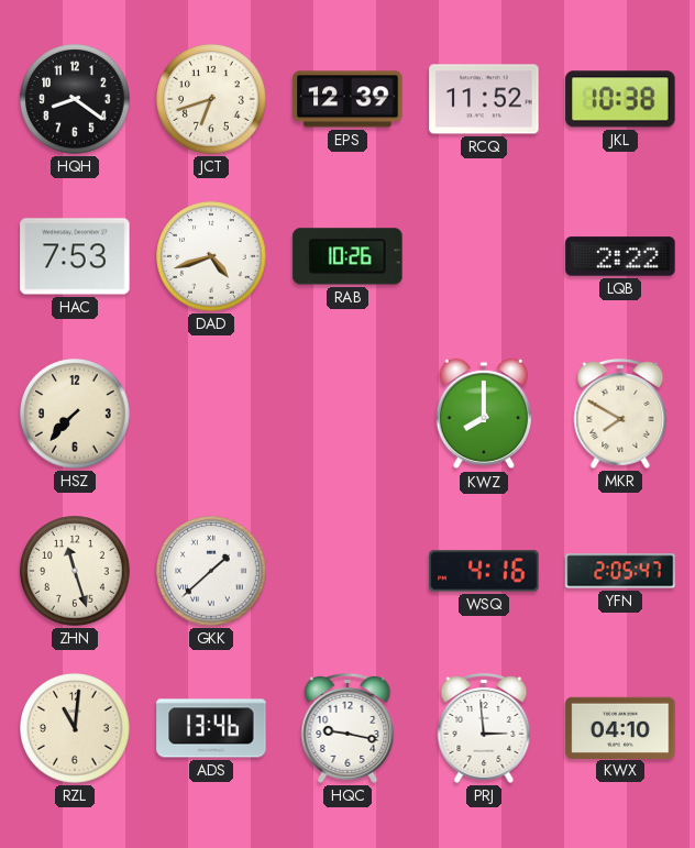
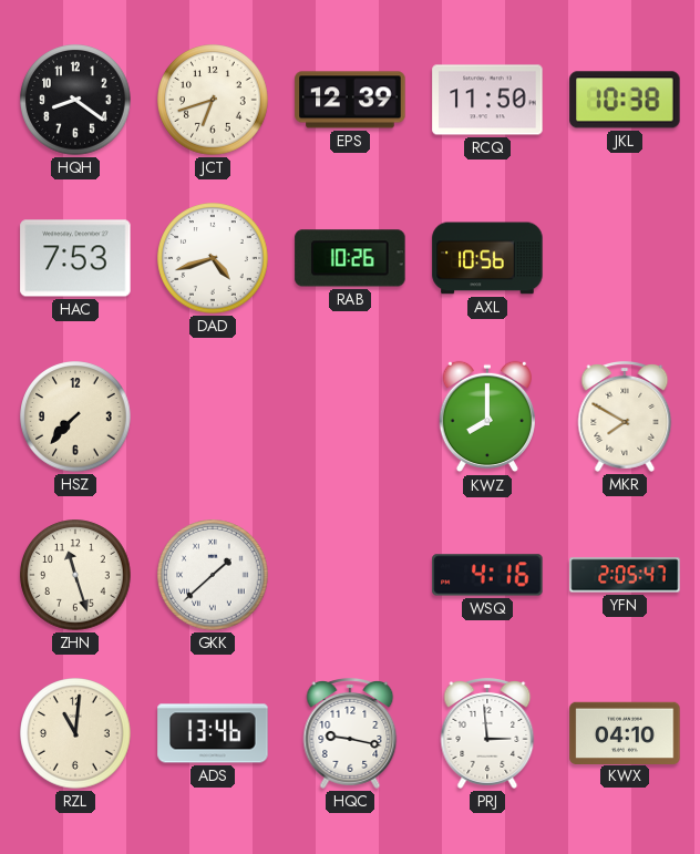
RCQ: 11:52 -> 11:50 (487, 100)
AXL: none -> 10:56 (487, 258)
LQB: 2:22 -> none (620, 256)
